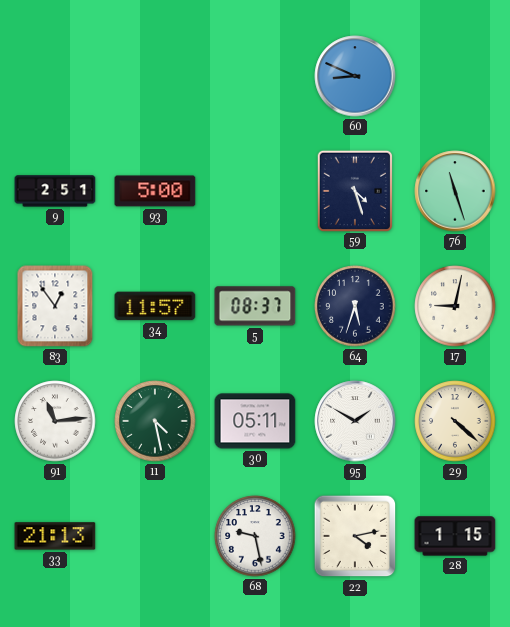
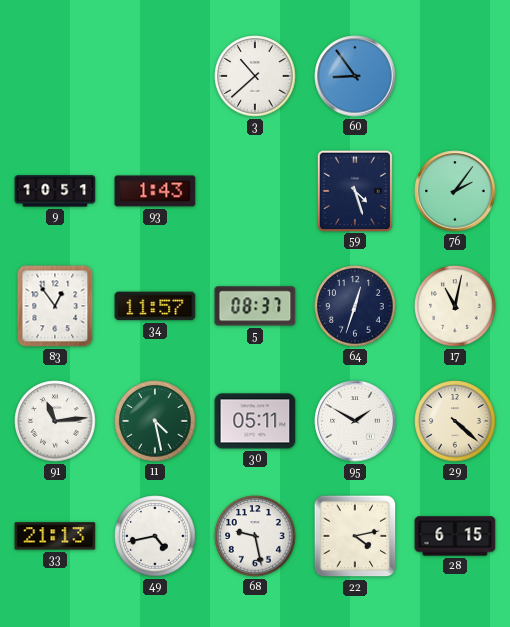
3: none -> 10:38 (255, 76)
60: 8:49 -> 8:54 (355, 76)
9: 2:51 -> 10:51 (55, 191)
93: 5:00 -> 1:43 (155, 191)
76: 11:27 -> 2:06 (455, 191)
64: 5:33 -> 12:33 (355, 306)
17: 9:02 -> 11:02 (455, 306)
49: none -> 4:43 (155, 536)
28: 1:15 -> 6:15 (455, 536)
